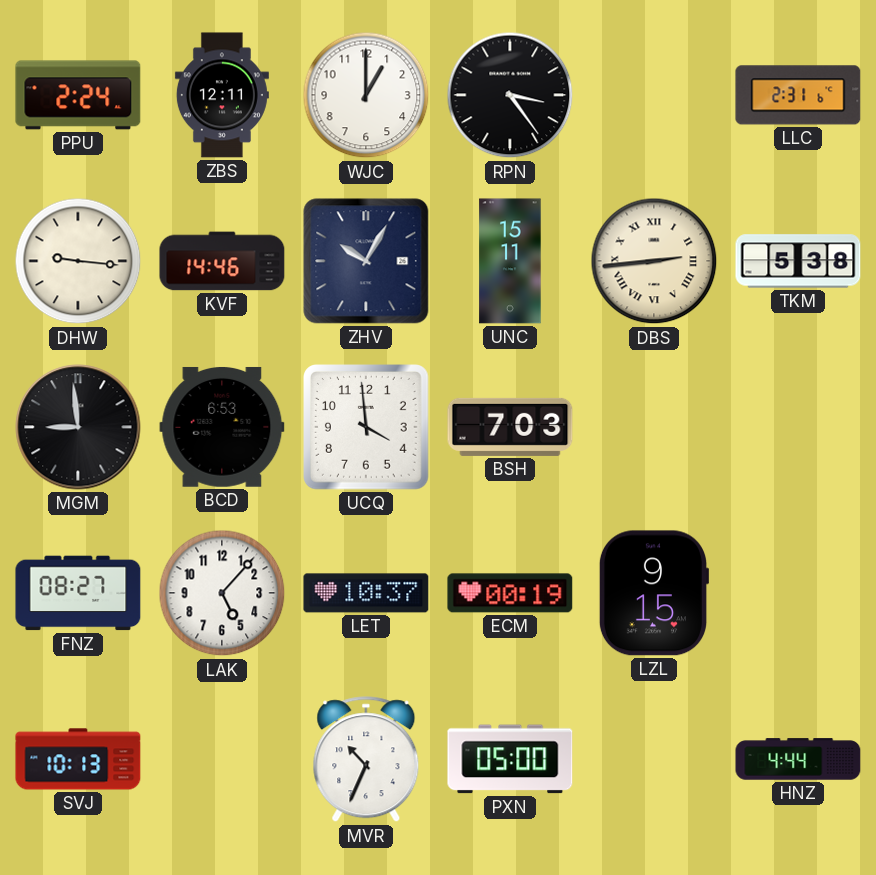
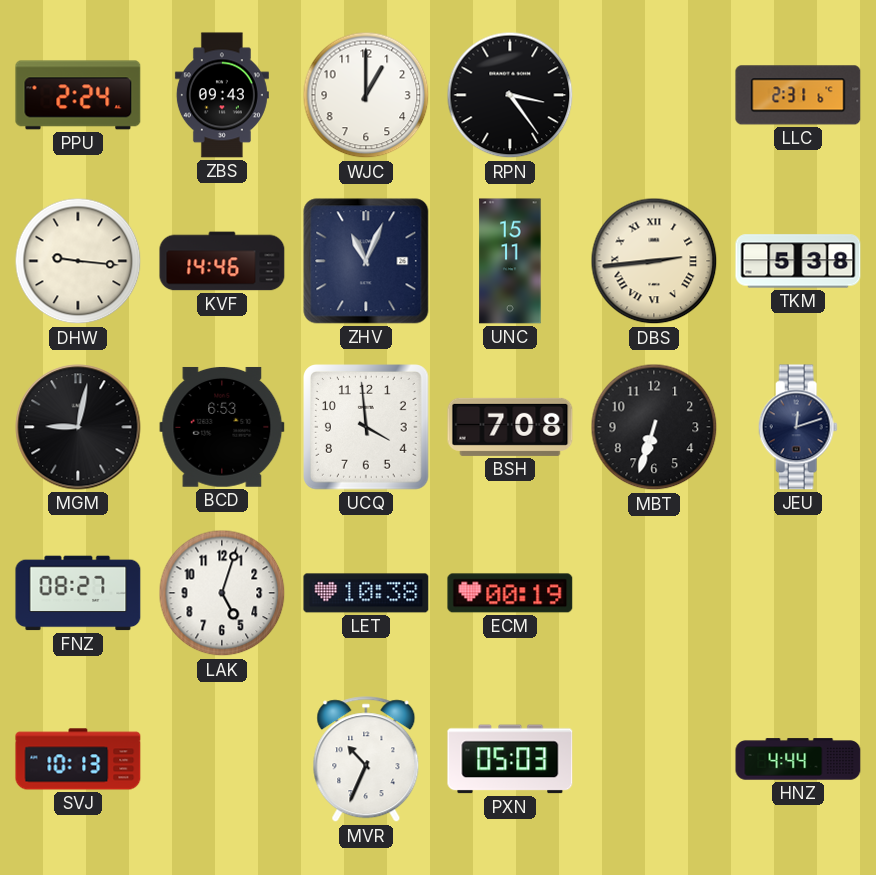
ZBS: 12:11 -> 09:43 (222, 95)
ZHV: 10:05 -> 11:04 (366, 261)
MGM: 8:59 -> 9:02 (78, 427)
BSH: 7:03 -> 7:08 (510, 427)
MBT: none -> 6:33 (654, 427)
JEU: none -> 12:12 (798, 427)
LAK: 5:07 -> 5:03 (222, 593)
LET: 10:37 -> 10:38 (366, 593)
LZL: 9:15 -> none (653, 593)
PXN: 05:00 -> 05:03 (510, 759)
